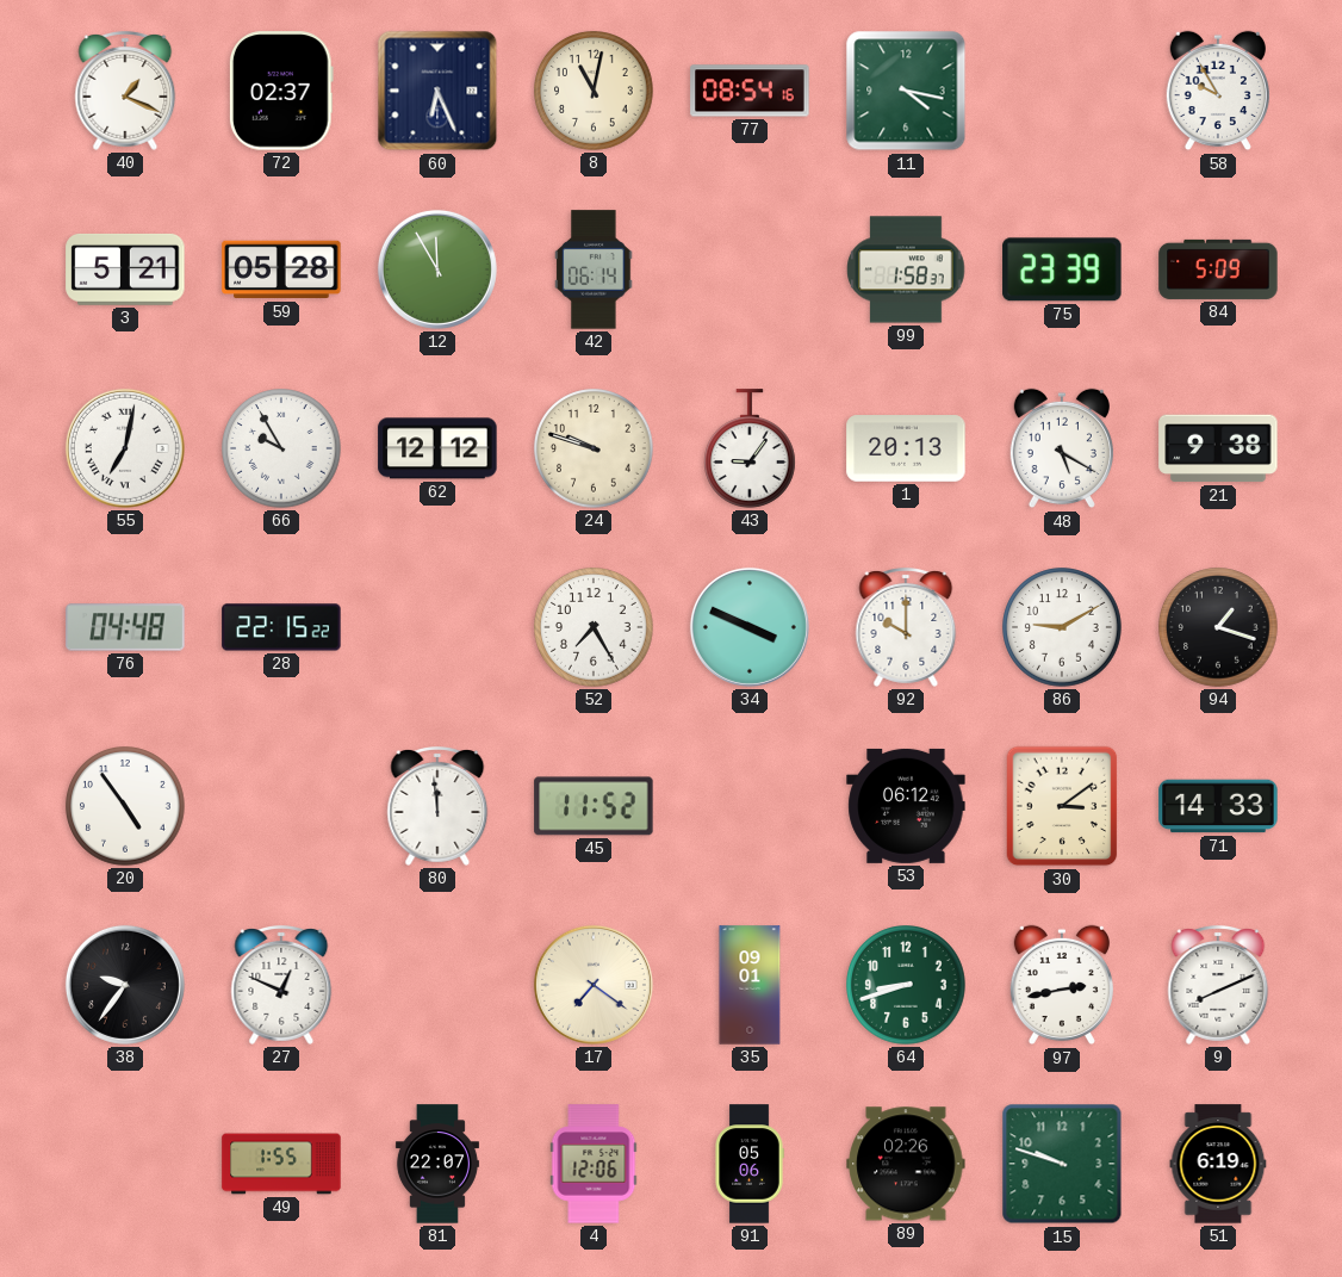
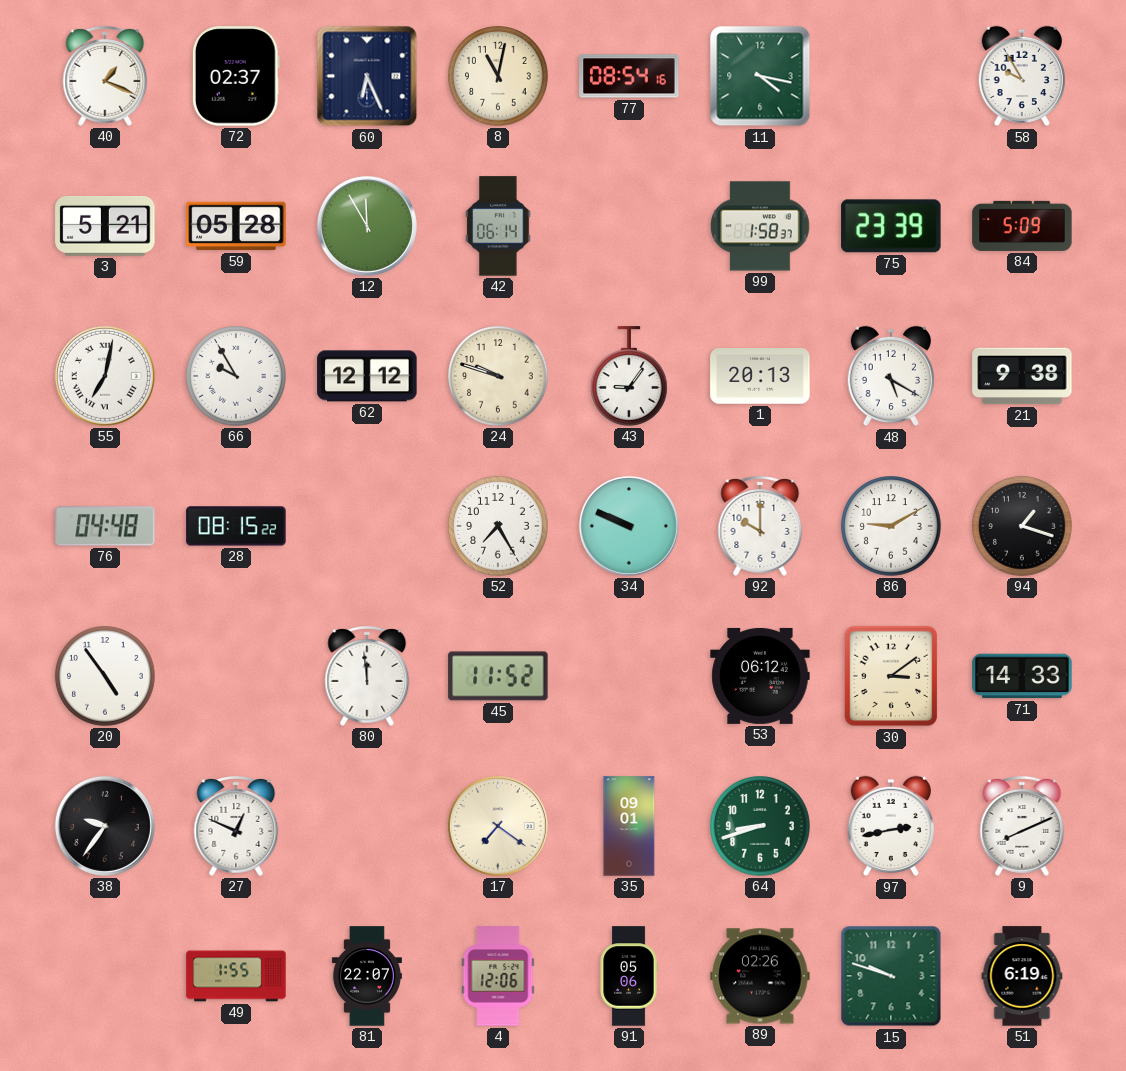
28: 22:15 -> 08:15 (236, 526)
34: 3:49 -> 9:49 (629, 526)
